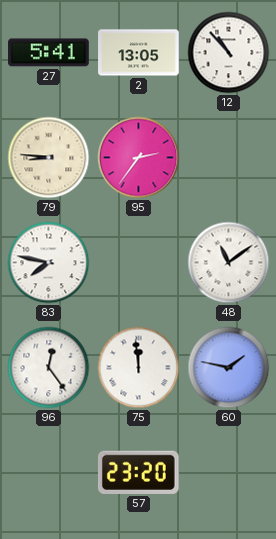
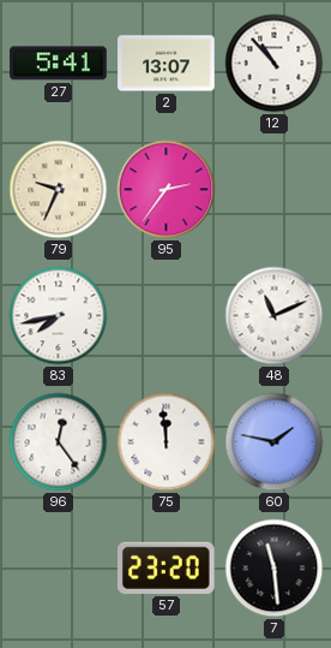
2: 13:05 -> 13:07 (167, 64)
79: 8:46 -> 9:34 (59, 190)
83: 7:47 -> 7:43 (59, 316)
48: 11:09 -> 11:11 (275, 316)
7: none -> 11:29 (275, 569)
